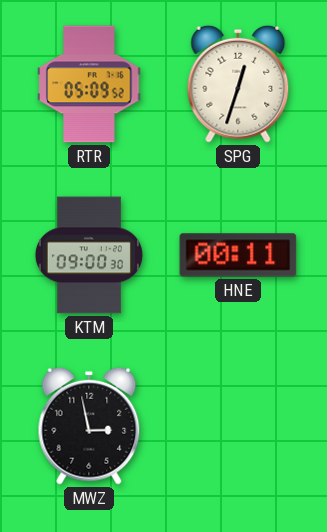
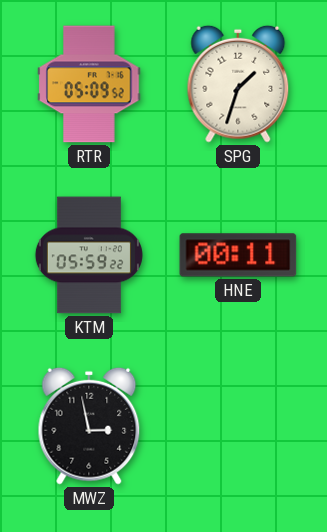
SPG: 12:33 -> 1:33 (238, 84)
KTM: 09:00 -> 05:59 (89, 255)
